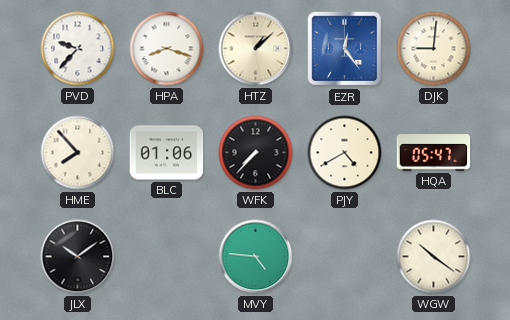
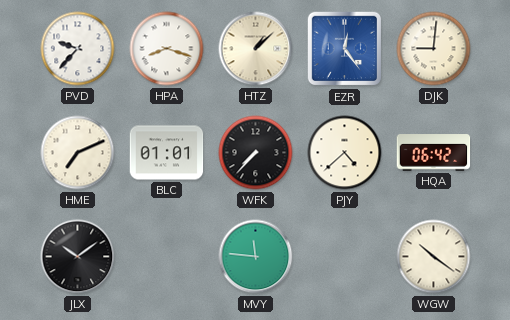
HME: 7:53 -> 7:11 (78, 153)
BLC: 01:06 -> 01:01 (167, 153)
PJY: 4:40 -> 4:38 (345, 153)
HQA: 05:47 -> 06:42 (434, 153)
MVY: 4:46 -> 11:46 (256, 257)
